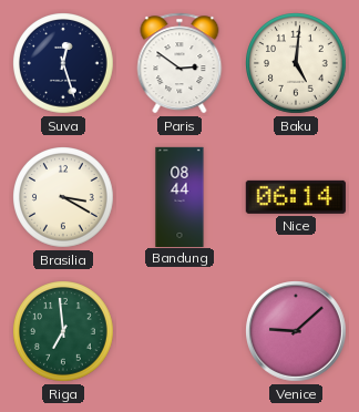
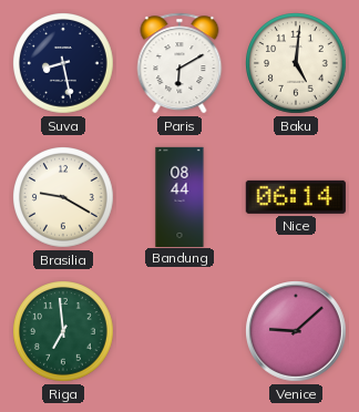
Suva: 12:27 -> 8:28 (63, 63)
Paris: 2:51 -> 6:10 (179, 63)
Brasilia: 3:20 -> 9:20 (63, 197)
